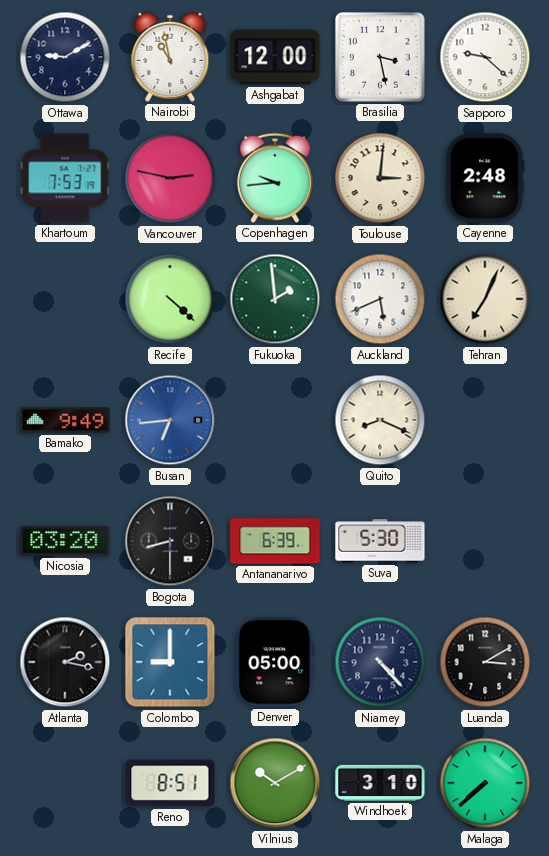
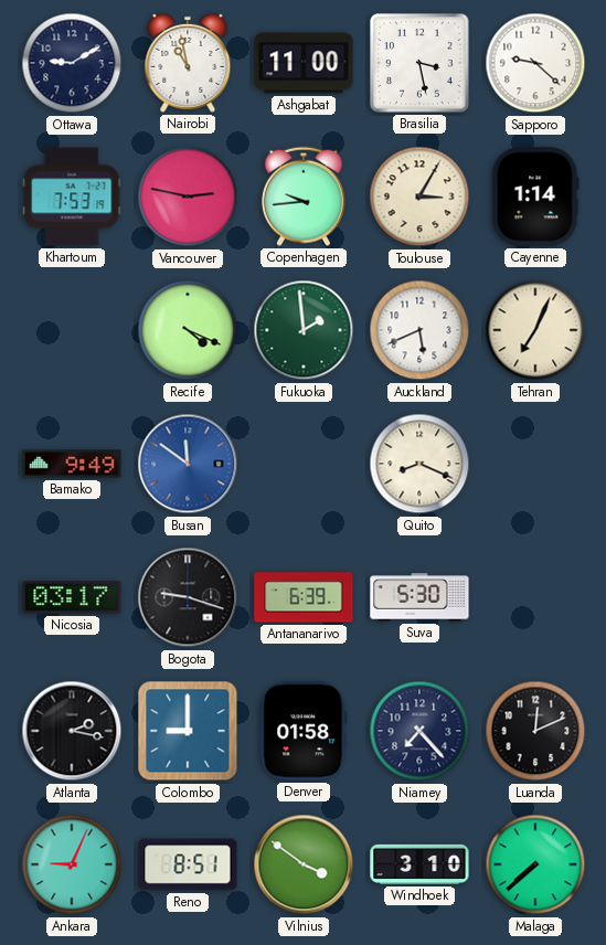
Ashgabat: 12:00 -> 11:00 (304, 63)
Toulouse: 3:01 -> 3:05 (419, 197)
Cayenne: 2:48 -> 1:14 (535, 197)
Recife: 4:22 -> 4:19 (188, 330)
Busan: 6:44 -> 11:51 (188, 464)
Nicosia: 03:20 -> 03:17 (72, 598)
Bogota: 8:30 -> 9:18 (188, 597)
Denver: 05:00 -> 01:58 (304, 731)
Niamey: 4:23 -> 7:23 (419, 731)
Luanda: 3:10 -> 12:11 (535, 731)
Ankara: none -> 9:04 (72, 864)
Vilnius: 10:10 -> 3:51 (304, 864)
